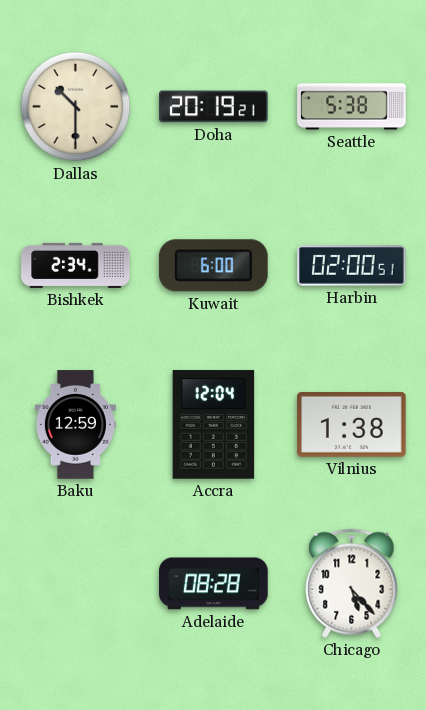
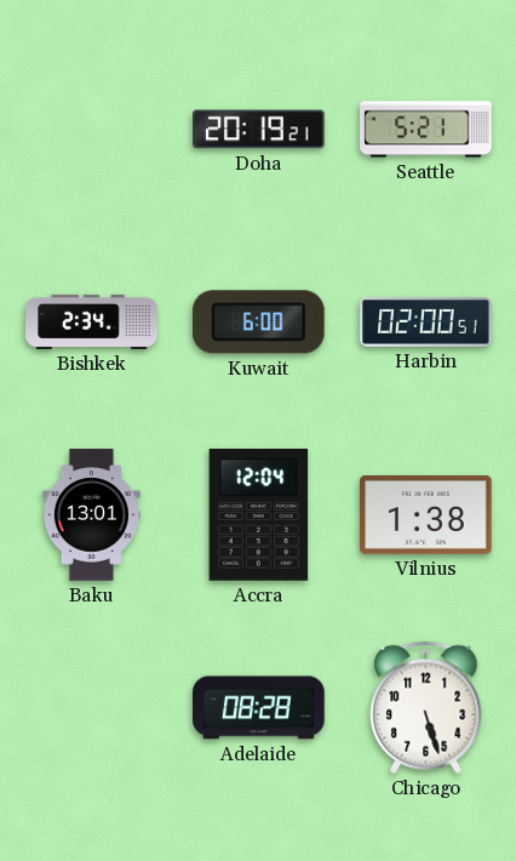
Dallas: 10:30 -> none (76, 107)
Seattle: 5:38 -> 5:21 (426, 130)
Baku: 12:59 -> 13:01 (91, 515)
Chicago: 5:23 -> 5:27 (426, 707)
